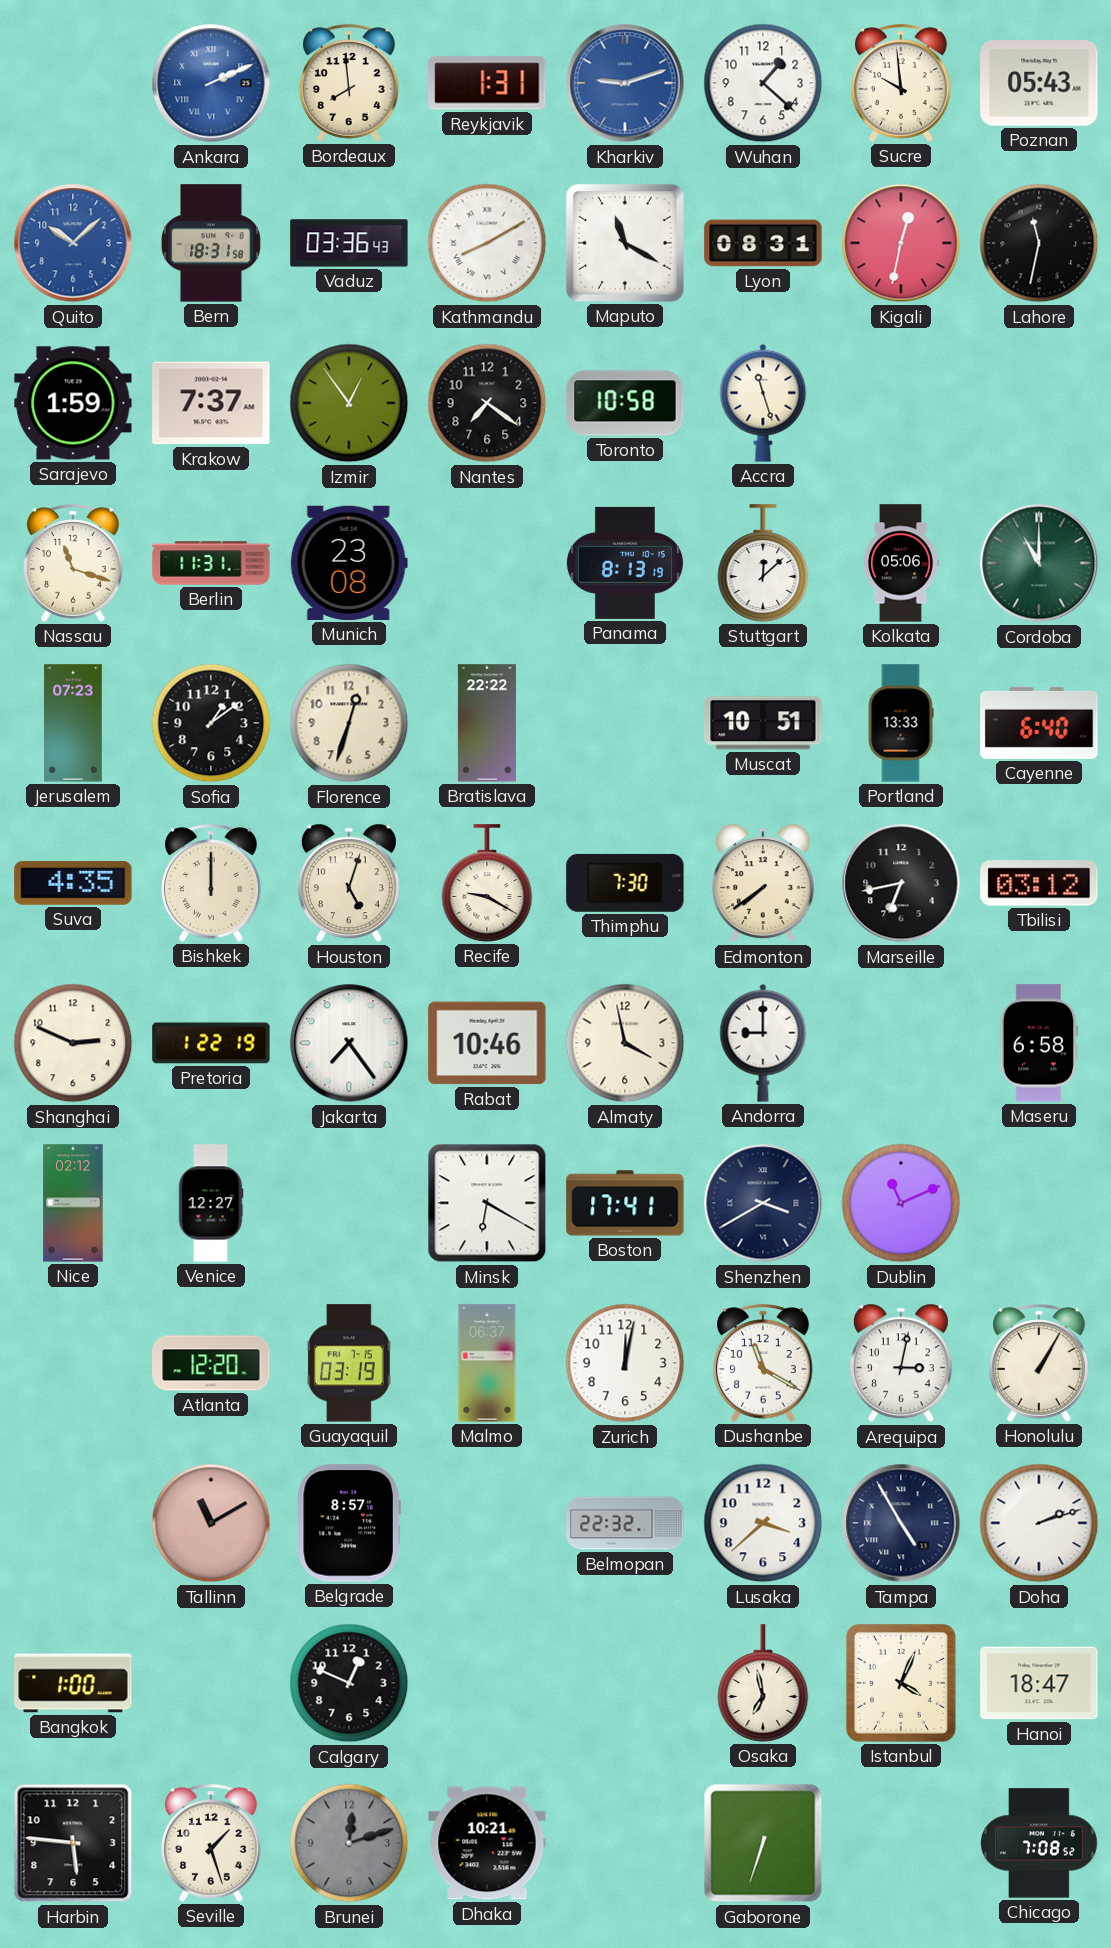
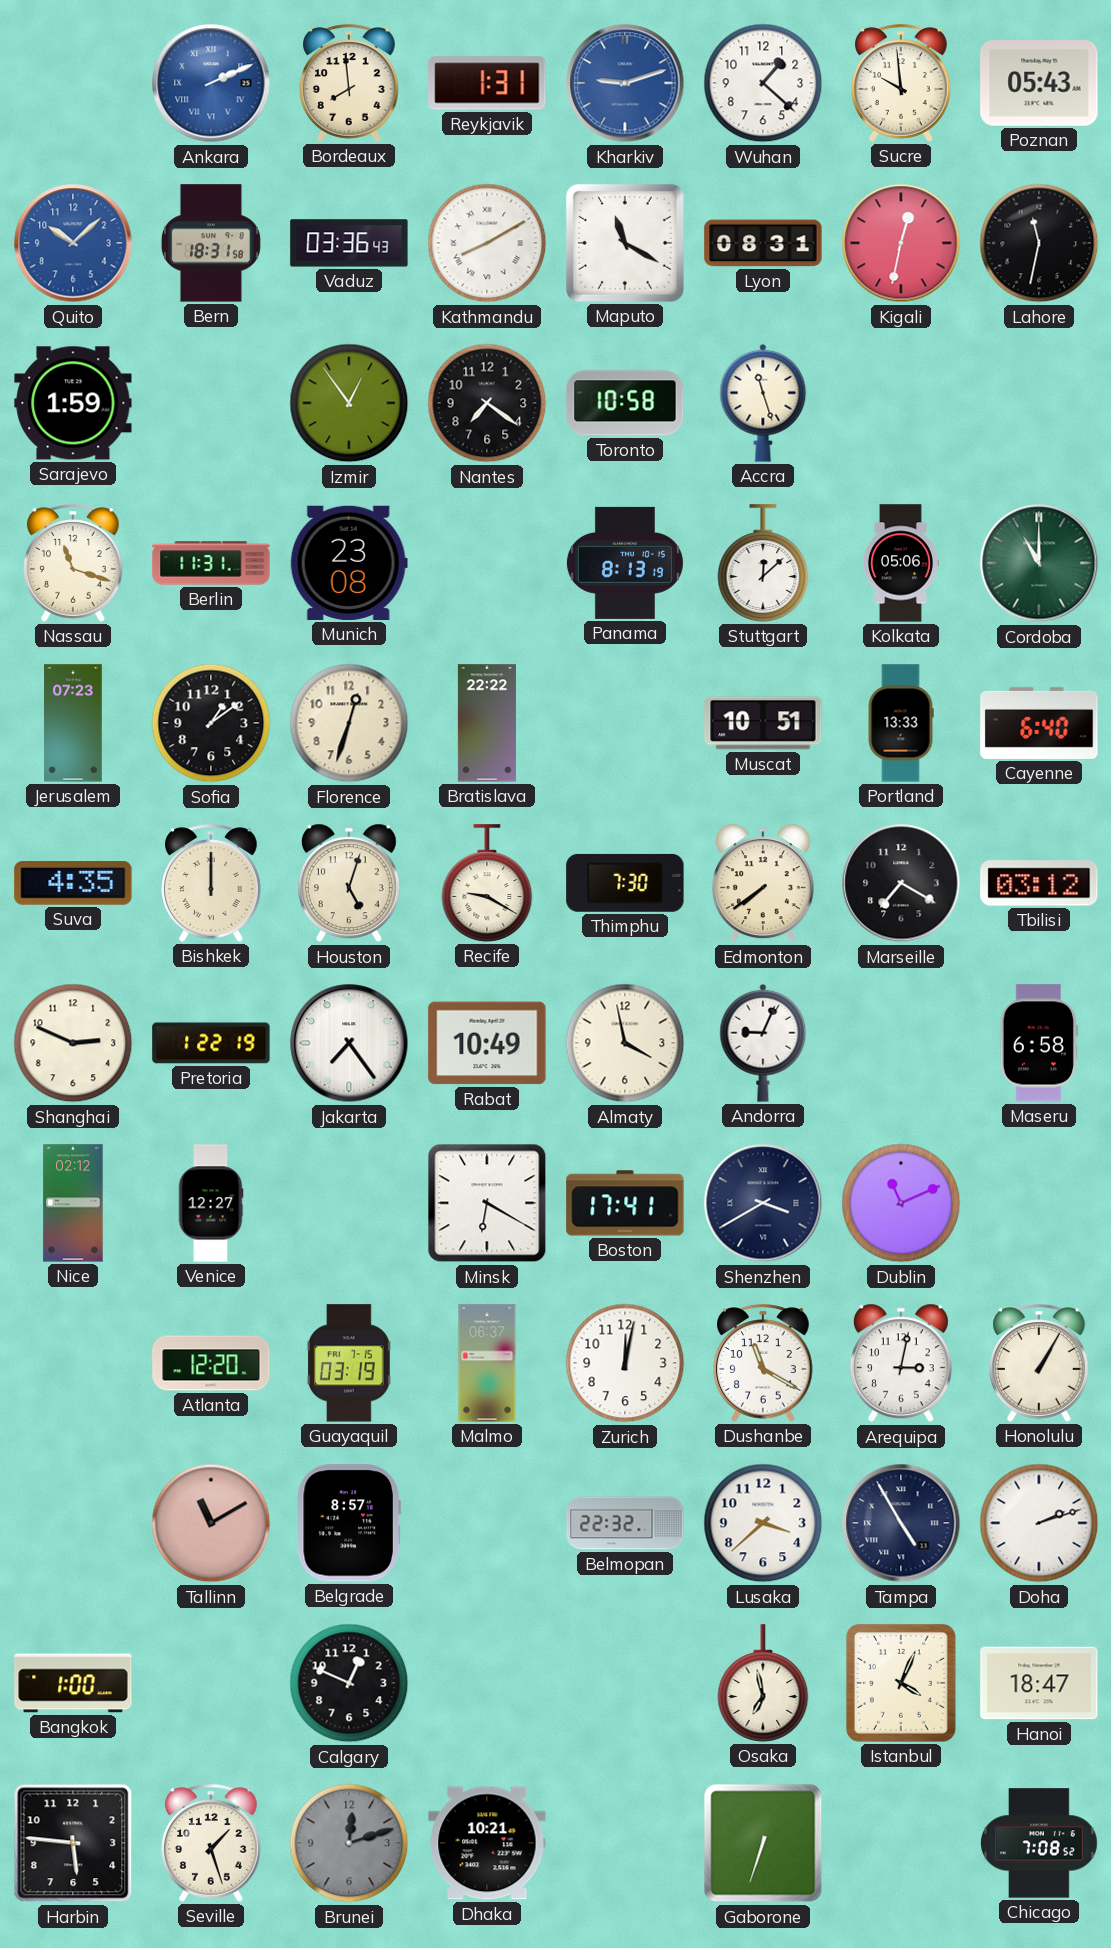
Krakow: 7:37 -> none (211, 403)
Marseille: 6:43 -> 7:20 (901, 883)
Rabat: 10:46 -> 10:49 (487, 1043)
Andorra: 9:00 -> 9:04 (763, 1043)
